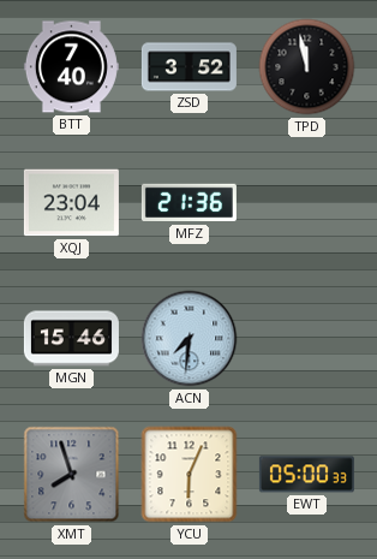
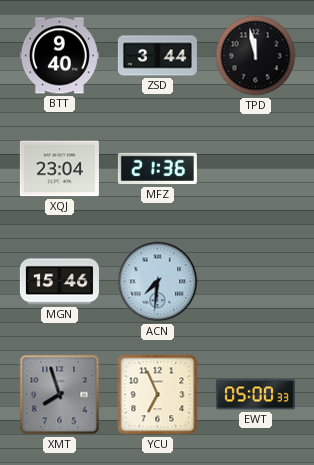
BTT: 7:40 -> 9:40 (59, 56)
ZSD: 3:52 -> 3:44 (157, 56)
YCU: 6:04 -> 6:56 (158, 395)
